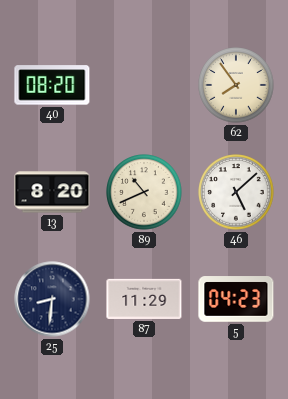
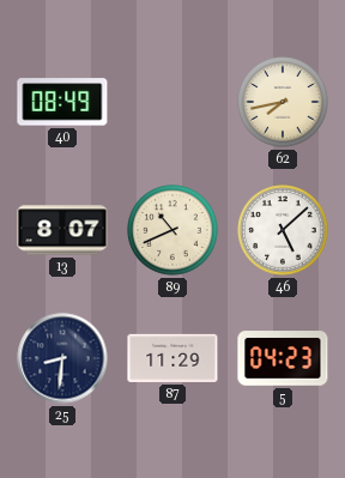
40: 08:20 -> 08:49 (62, 102)
62: 7:54 -> 7:43 (283, 102)
13: 8:20 -> 8:07 (62, 230)
